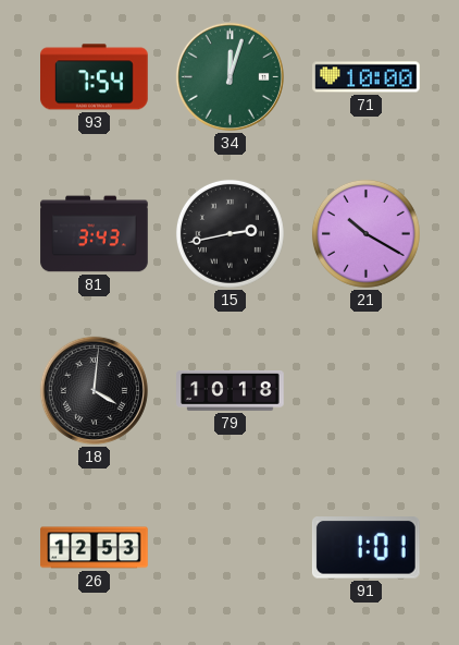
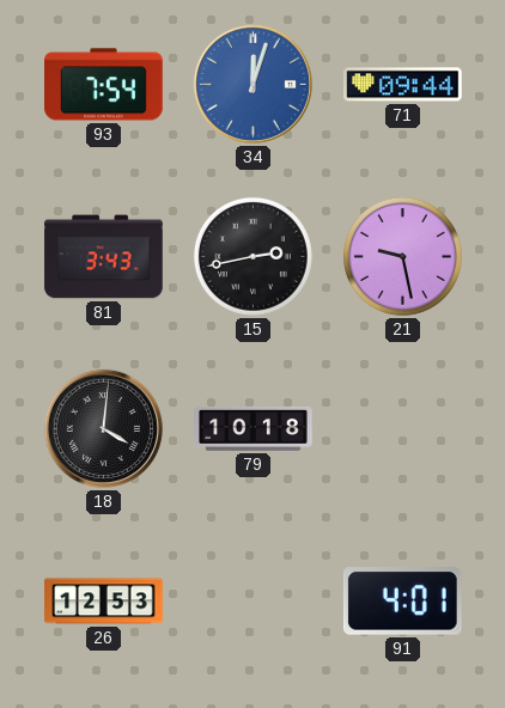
34 dial: green -> blue (252, 84)
71: 10:00 -> 09:44 (403, 85)
21: 10:20 -> 9:28 (402, 256)
91: 1:01 -> 4:01 (402, 602)
